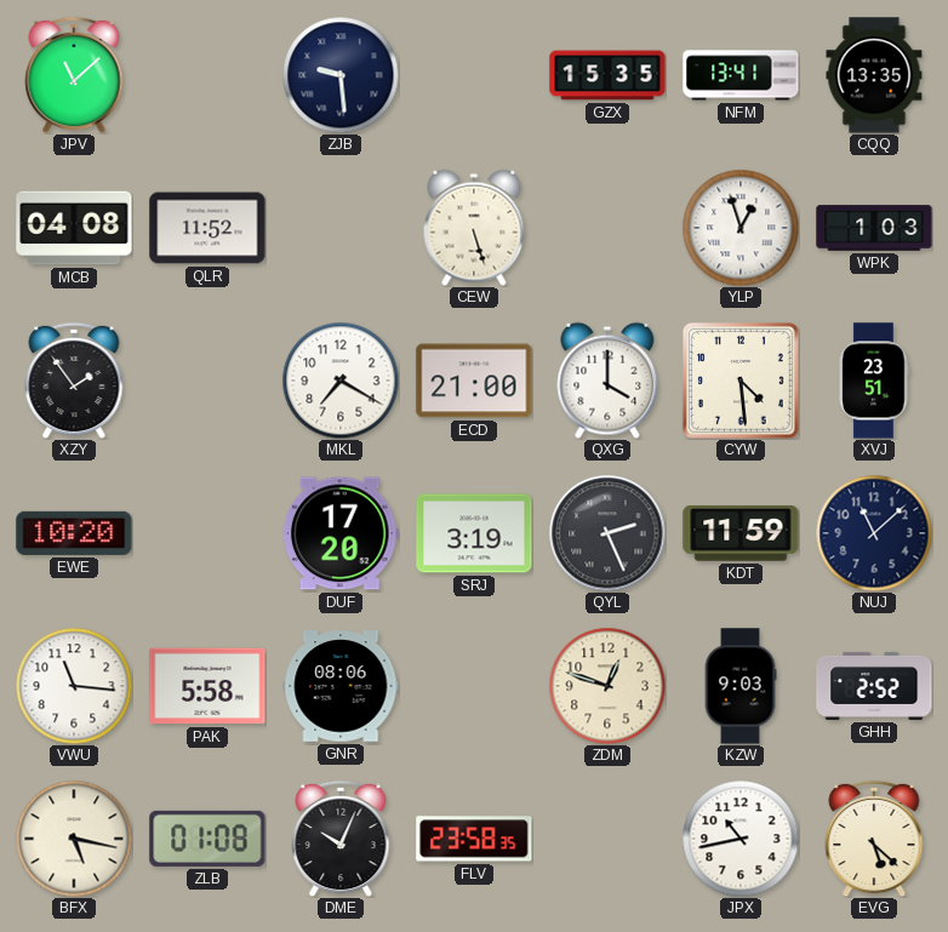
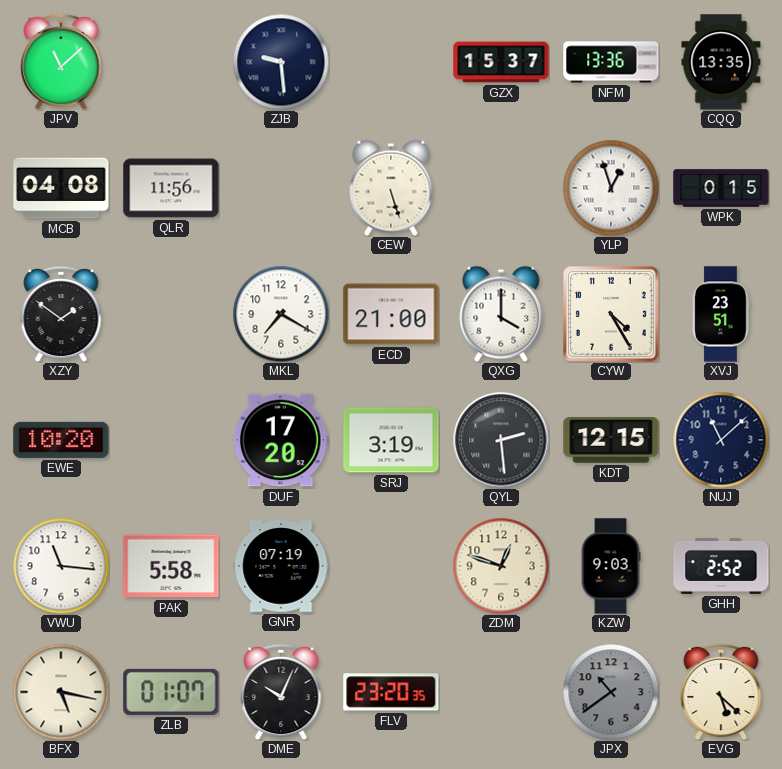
GZX: 15:35 -> 15:37 (501, 62)
NFM: 13:41 -> 13:36 (611, 62)
QLR: 11:52 -> 11:56 (171, 188)
WPK: 1:03 -> 0:15 (721, 188)
XZY: 1:54 -> 1:51 (61, 314)
CYW: 4:29 -> 4:25 (611, 314)
QYL: 2:26 -> 2:29 (501, 440)
KDT: 11:59 -> 12:15 (611, 440)
GNR: 08:06 -> 07:19 (281, 566)
ZLB: 01:08 -> 01:07 (171, 692)
FLV: 23:58 -> 23:20 (391, 692)
JPX: 10:43 -> 10:39 (611, 692)
JPX dial: white -> grey (611, 692)
